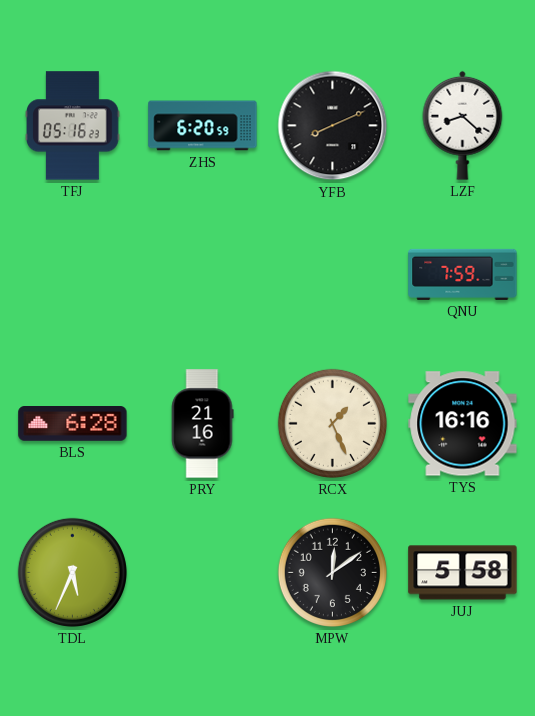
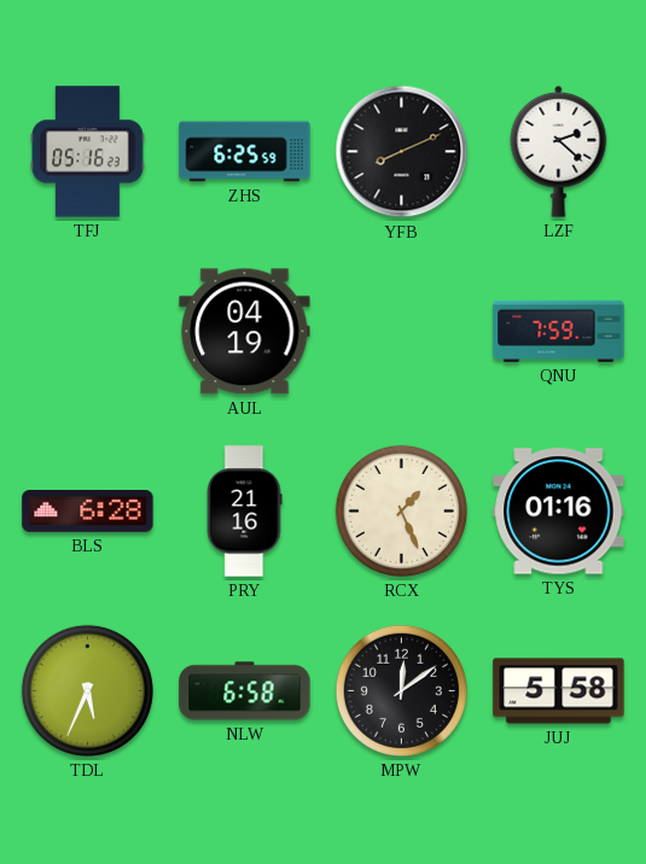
ZHS: 6:20 -> 6:25 (245, 152)
LZF: 8:22 -> 2:22 (559, 151)
AUL: none -> 04:19 (245, 332)
TYS: 16:16 -> 01:16 (559, 512)
NLW: none -> 6:58 (245, 691)
